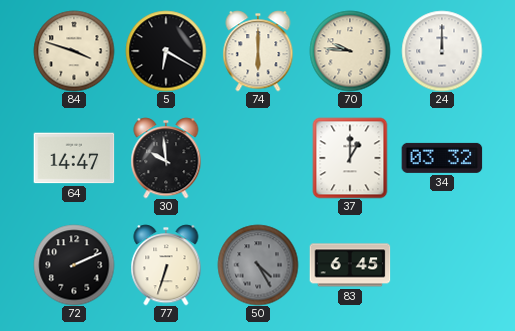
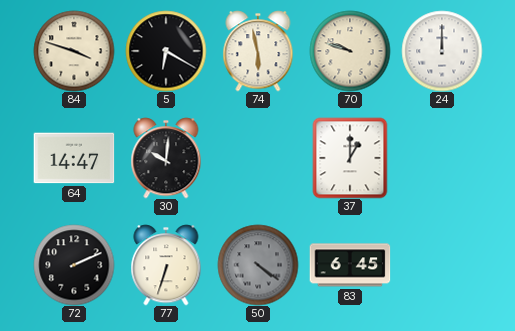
74: 6:00 -> 5:58 (258, 51)
70: 9:46 -> 9:48 (350, 51)
30: 9:59 -> 10:01 (166, 158)
34: 03:32 -> none (442, 158)
50: 4:25 -> 4:21 (258, 265)
